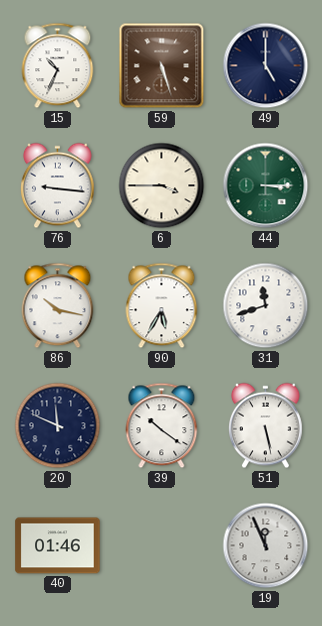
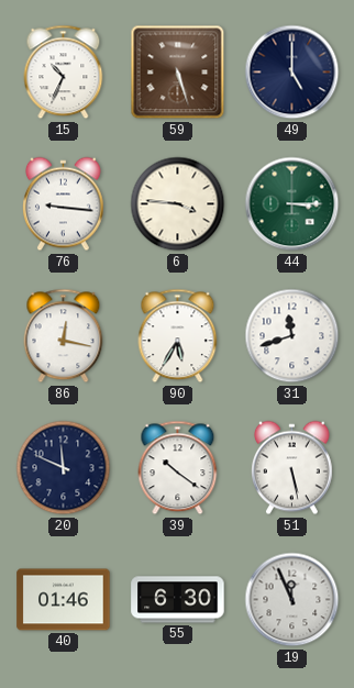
6: 3:45 -> 3:46 (178, 204)
86: 10:17 -> 12:17 (64, 336)
55: none -> 6:30 (178, 600)
